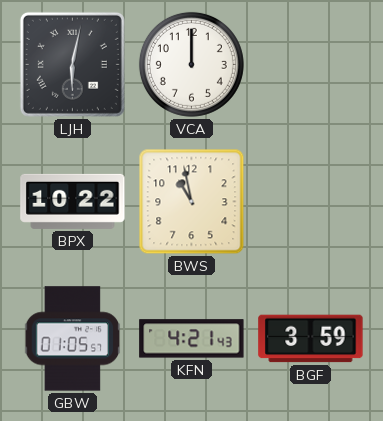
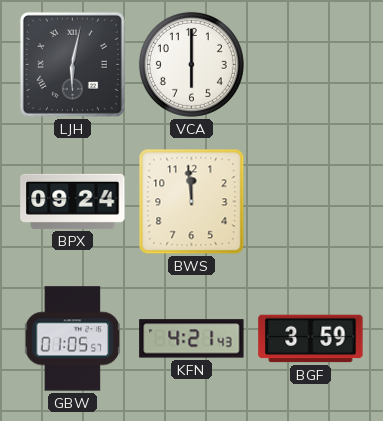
VCA: 12:00 -> 6:00 (191, 64)
BPX: 10:22 -> 09:24 (73, 201)
BWS: 10:58 -> 11:59 (192, 202)
